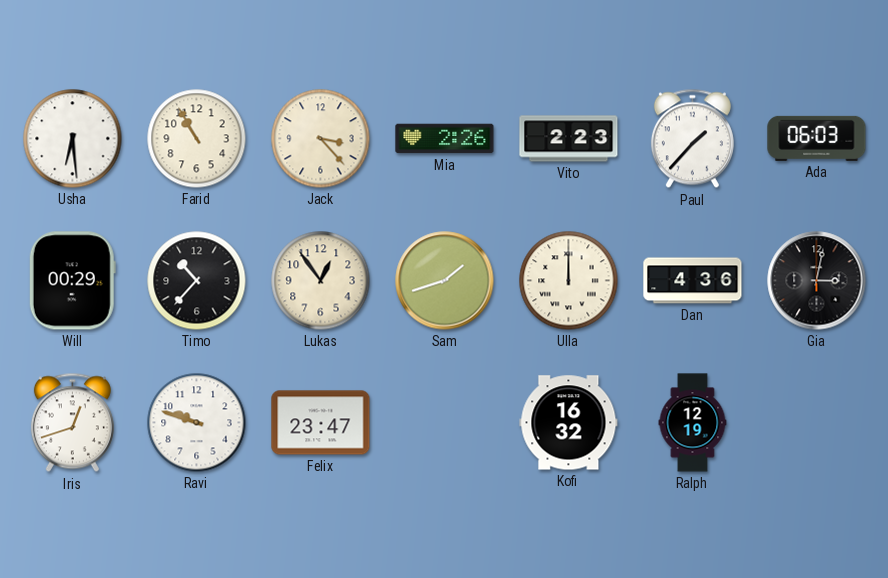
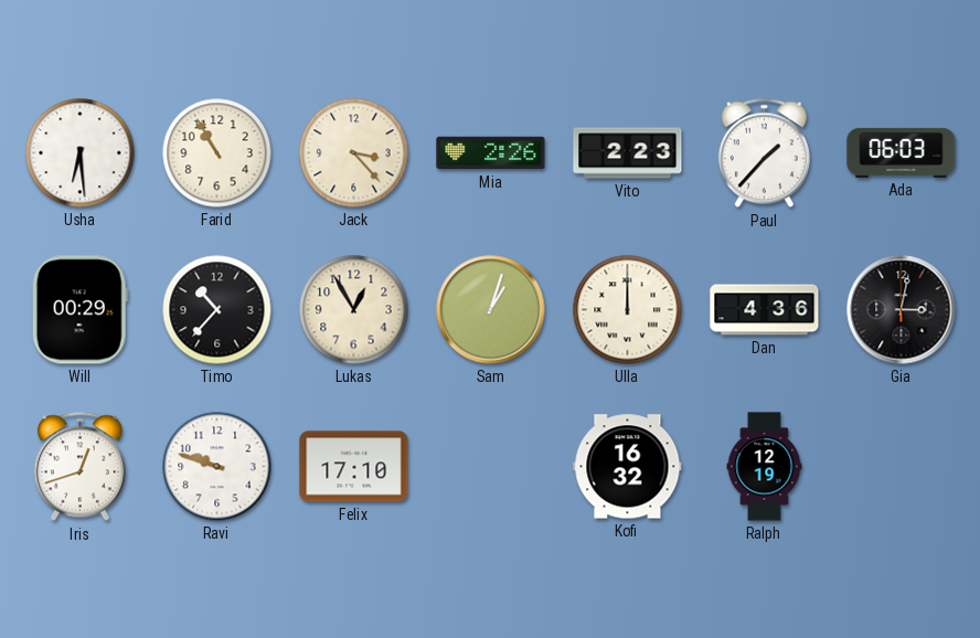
Lukas: 12:54 -> 12:55 (354, 310)
Sam: 1:42 -> 1:03 (491, 310)
Felix: 23:47 -> 17:10 (354, 467)
